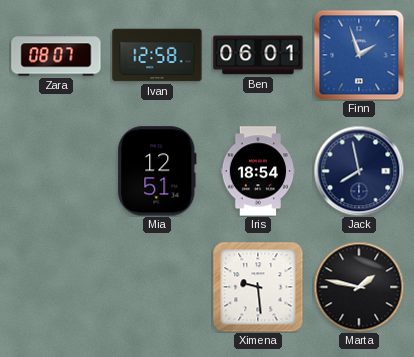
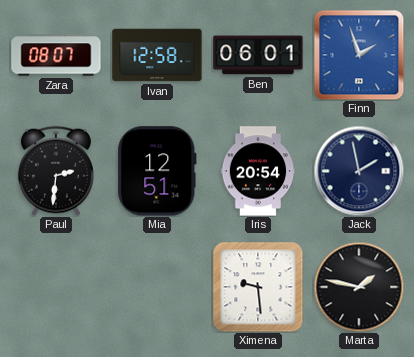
Paul: none -> 2:31 (56, 171)
Iris: 18:54 -> 20:54 (258, 171)
Jack: 7:58 -> 1:58 (359, 171)
